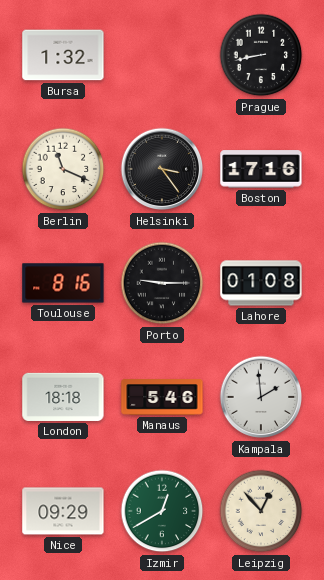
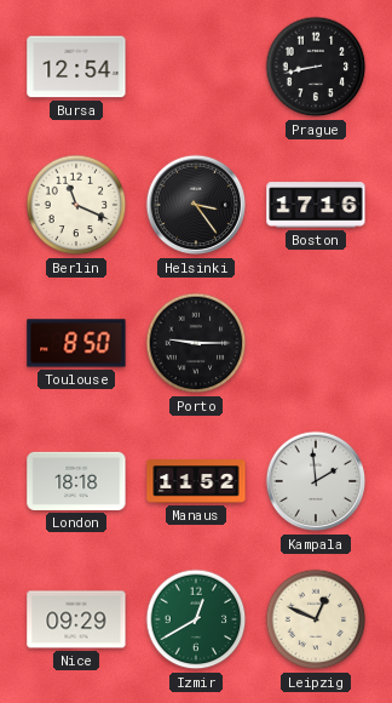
Bursa: 1:32 -> 12:54 (76, 67)
Toulouse: 8:16 -> 8:50 (76, 343)
Lahore: 01:08 -> none (261, 283)
Manaus: 5:46 -> 11:52 (196, 481)
Leipzig: 12:53 -> 12:49 (316, 619)
